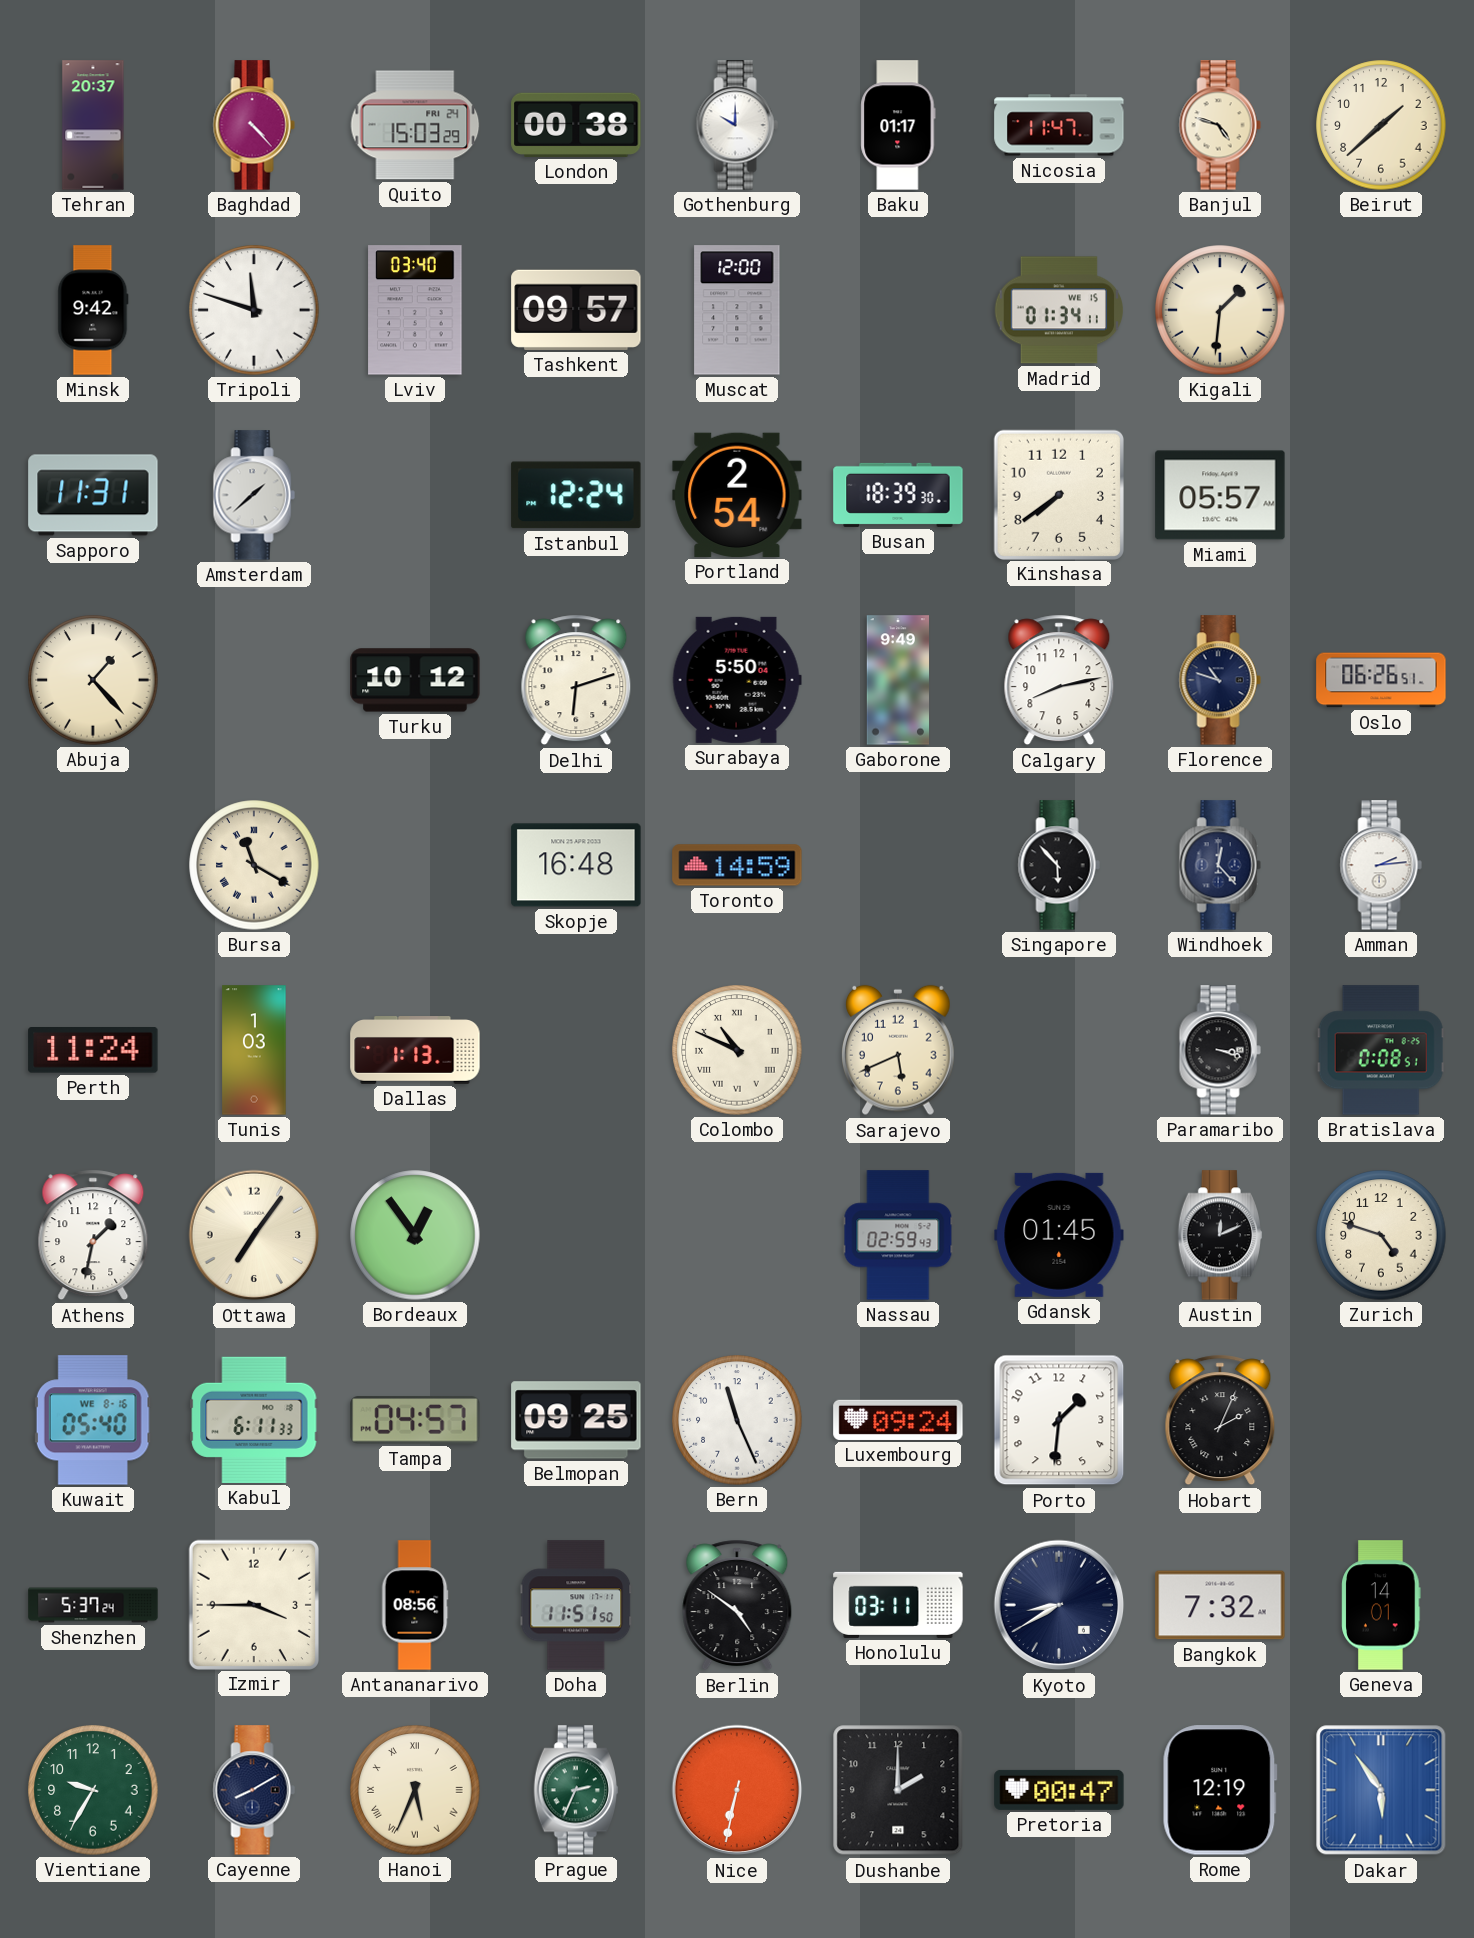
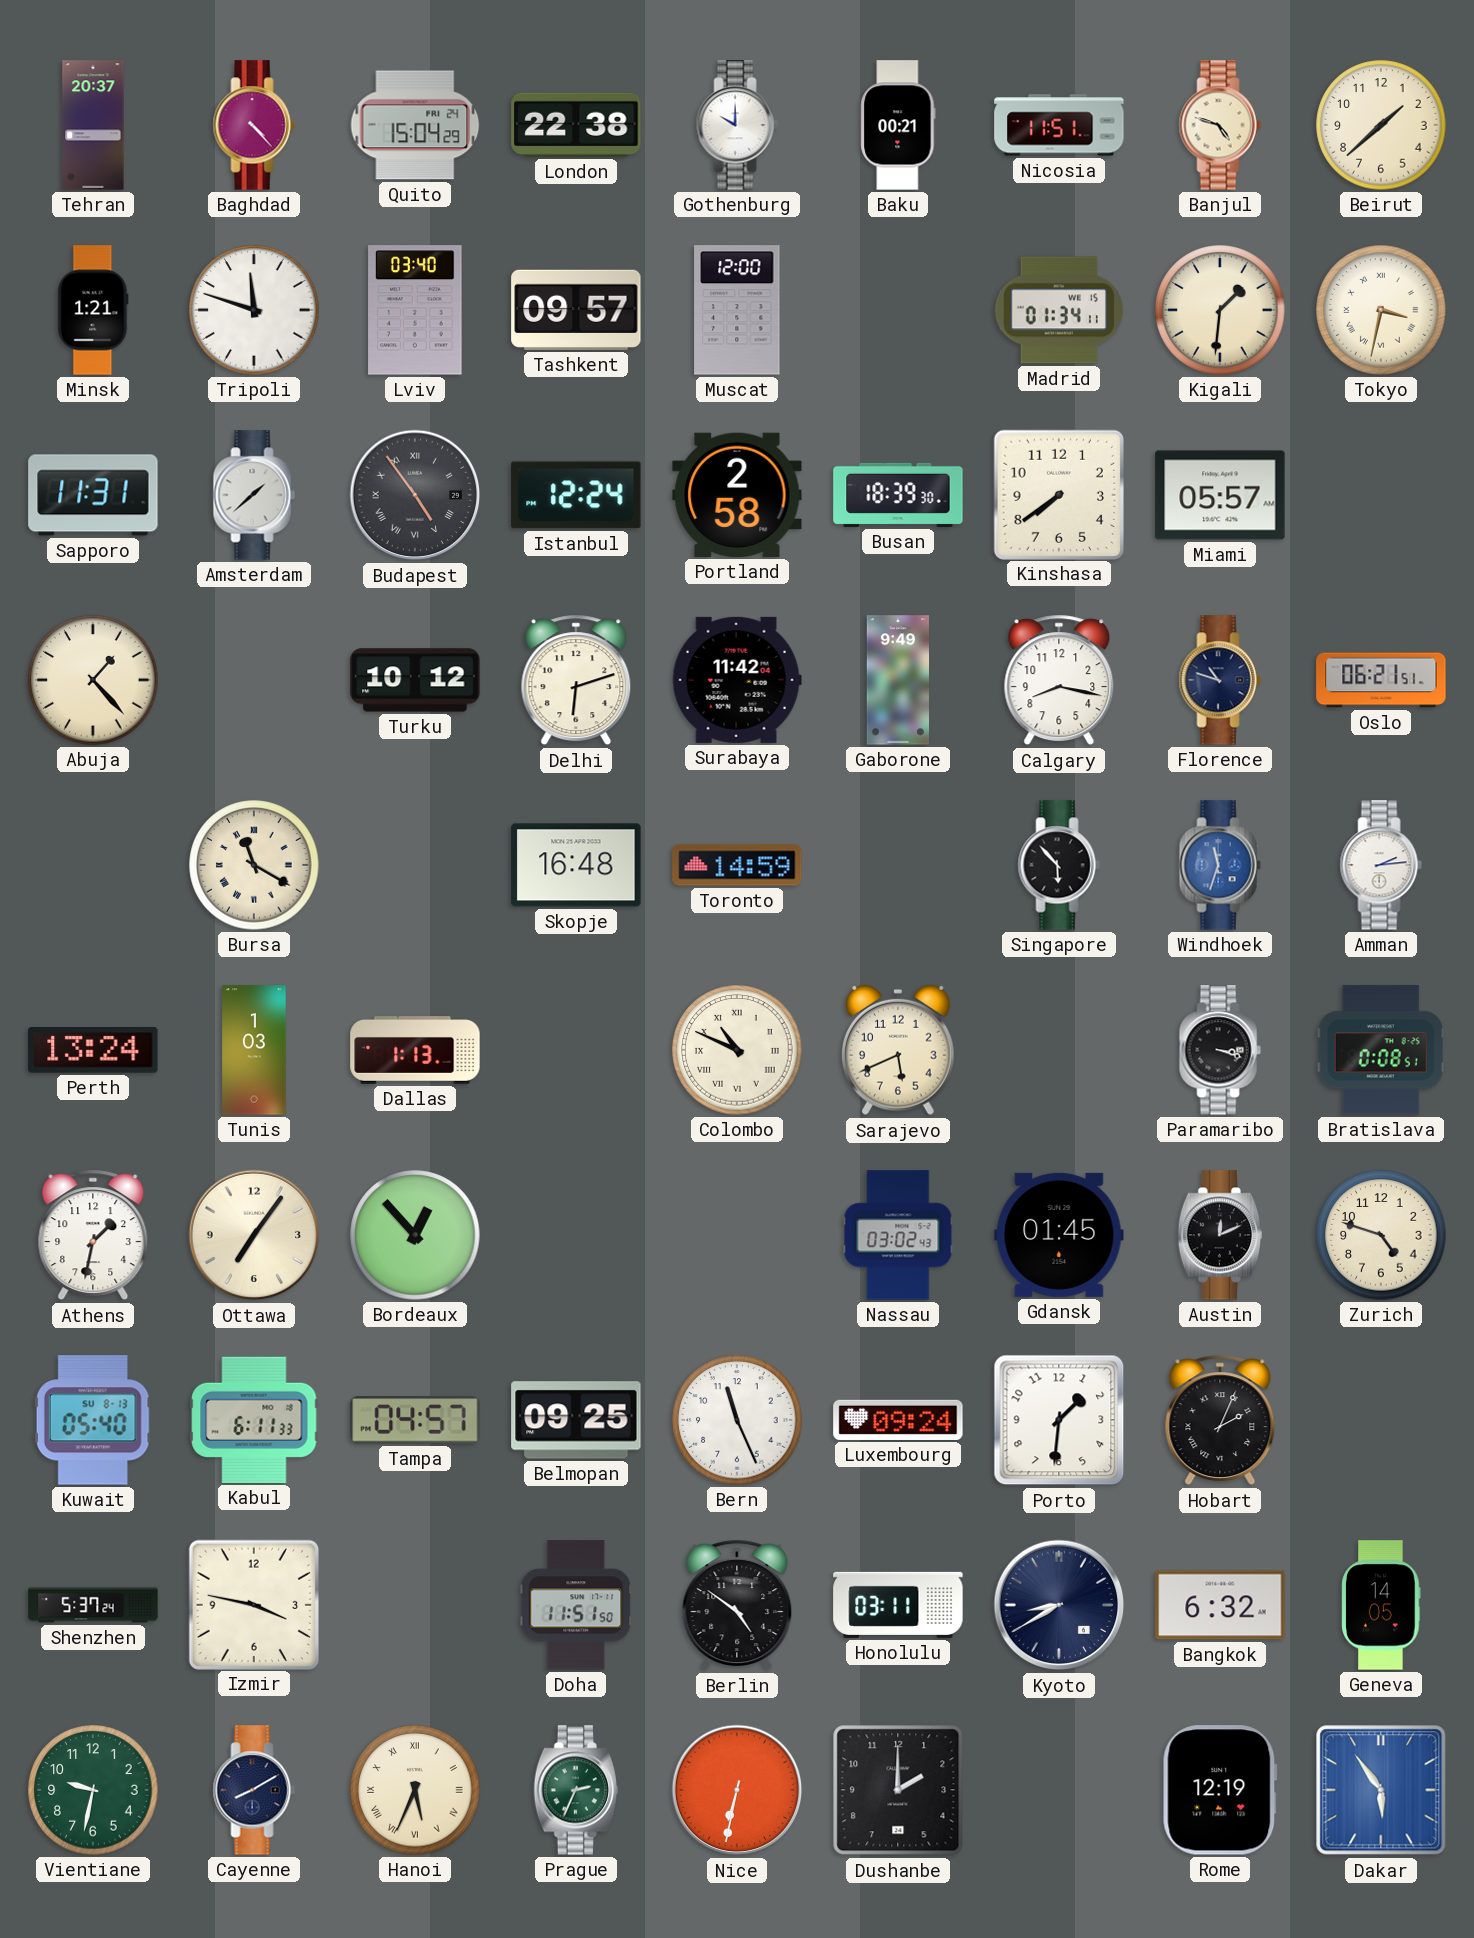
Quito: 15:03 -> 15:04 (415, 125)
London: 00:38 -> 22:38 (576, 125)
Baku: 01:17 -> 00:21 (898, 125)
Nicosia: 11:47 -> 11:51 (1059, 125)
Minsk: 9:42 -> 1:21 (93, 310)
Tokyo: none -> 3:32 (1381, 310)
Budapest: none -> 4:54 (415, 495)
Portland: 2:54 -> 2:58 (737, 495)
Surabaya: 5:50 -> 11:42 (737, 680)
Calgary: 8:13 -> 8:17 (1059, 680)
Oslo: 06:26 -> 06:21 (1381, 680)
Windhoek: 12:23 -> 11:33 (1220, 865)
Windhoek dial: navy -> blue (1220, 865)
Perth: 11:24 -> 13:24 (93, 1051)
Bordeaux: 12:54 -> 12:53 (415, 1235)
Nassau: 02:59 -> 03:02 (898, 1235)
Kuwait date: WE 8-16 -> SU 8-13 (93, 1420)
Izmir: 3:45 -> 3:47 (253, 1604)
Antananarivo: 08:56 -> none (415, 1605)
Bangkok: 7:32 -> 6:32 (1220, 1605)
Geneva: 14:01 -> 14:05 (1381, 1605)
Vientiane: 9:35 -> 9:32 (93, 1790)
Pretoria: 00:47 -> none (1059, 1790)
